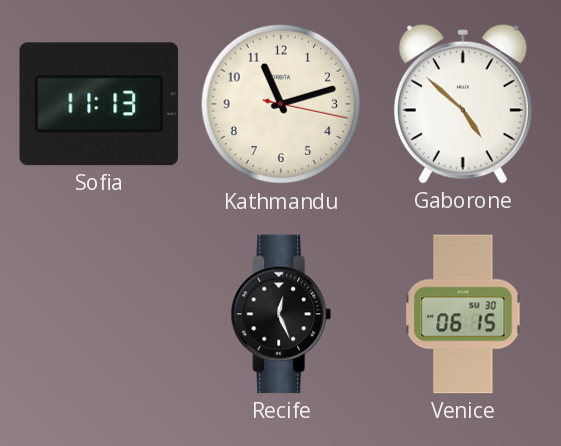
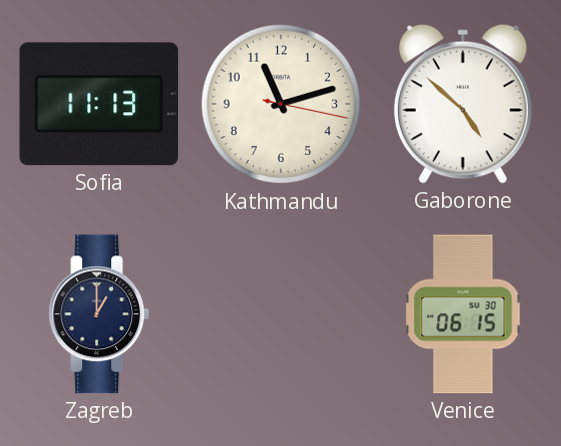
Zagreb: none -> 1:00 (99, 314)
Recife: 12:26 -> none (281, 314)
